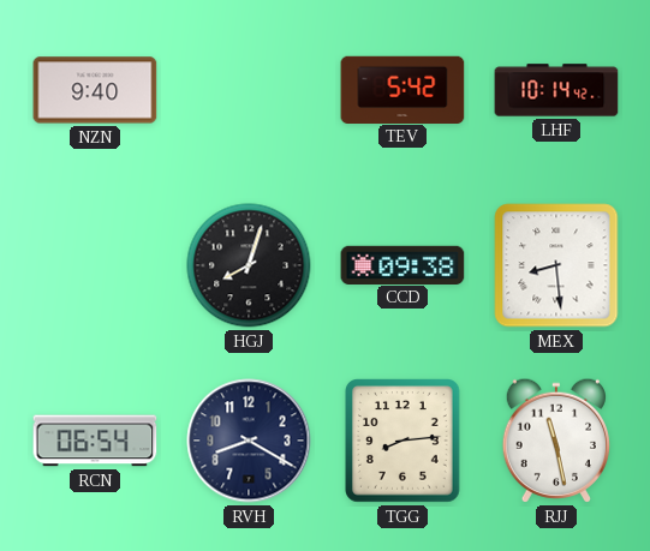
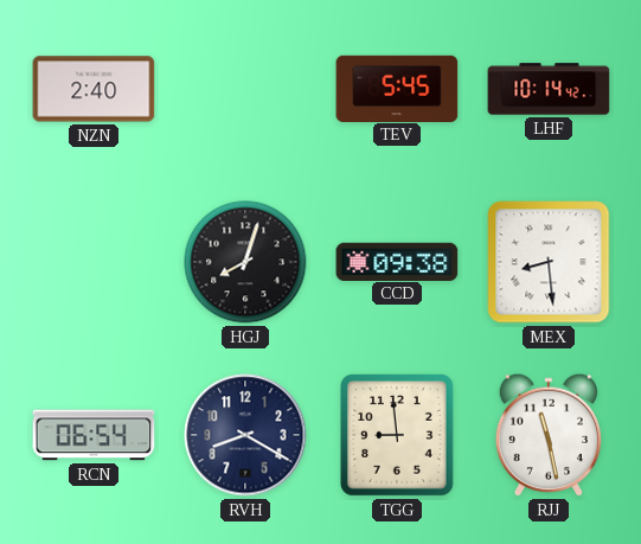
NZN: 9:40 -> 2:40 (94, 89)
TEV: 5:42 -> 5:45 (397, 88)
TGG: 8:14 -> 8:59 (398, 435)
